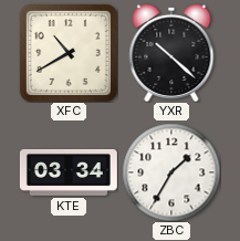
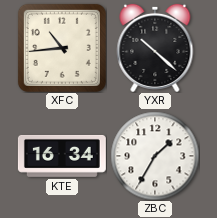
XFC: 10:40 -> 10:44 (62, 48)
KTE: 03:34 -> 16:34 (62, 156)
